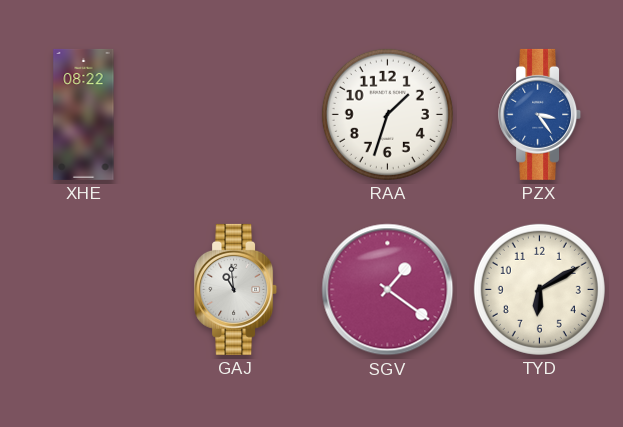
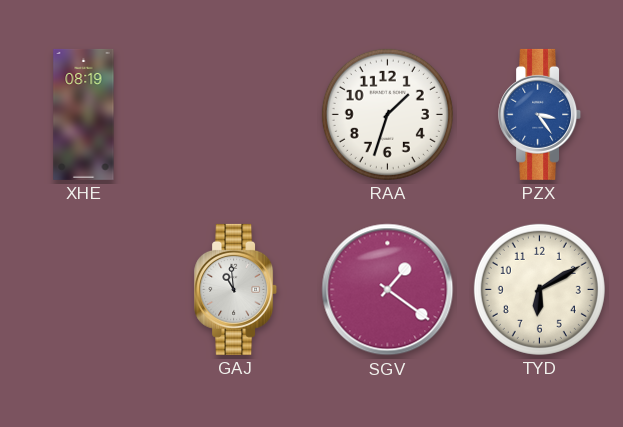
XHE: 08:22 -> 08:19 (84, 114)
